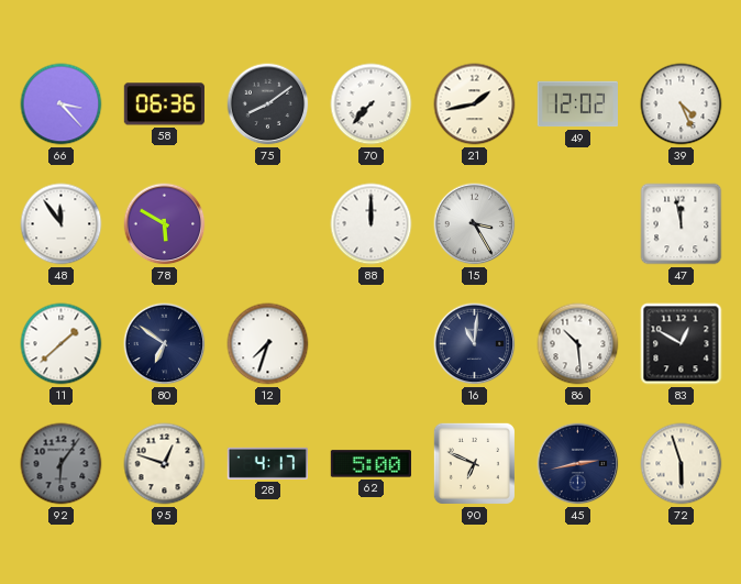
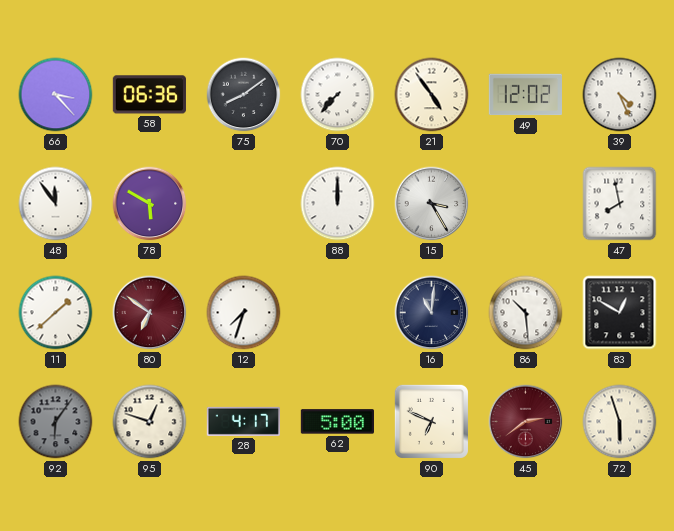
21: 1:43 -> 4:54 (432, 95)
47: 11:58 -> 7:58 (620, 204)
80 dial: navy -> burgundy (150, 313)
45: 2:43 -> 2:39 (526, 422)
45 dial: navy -> burgundy (526, 422)
